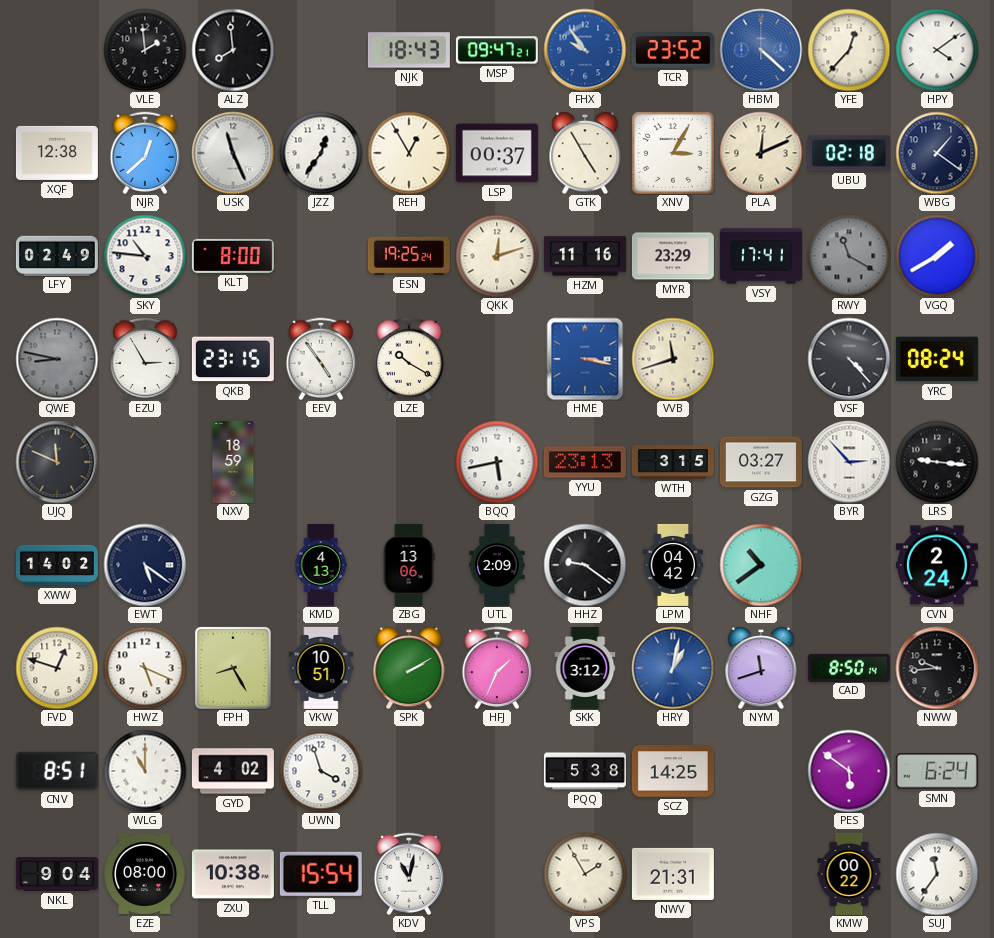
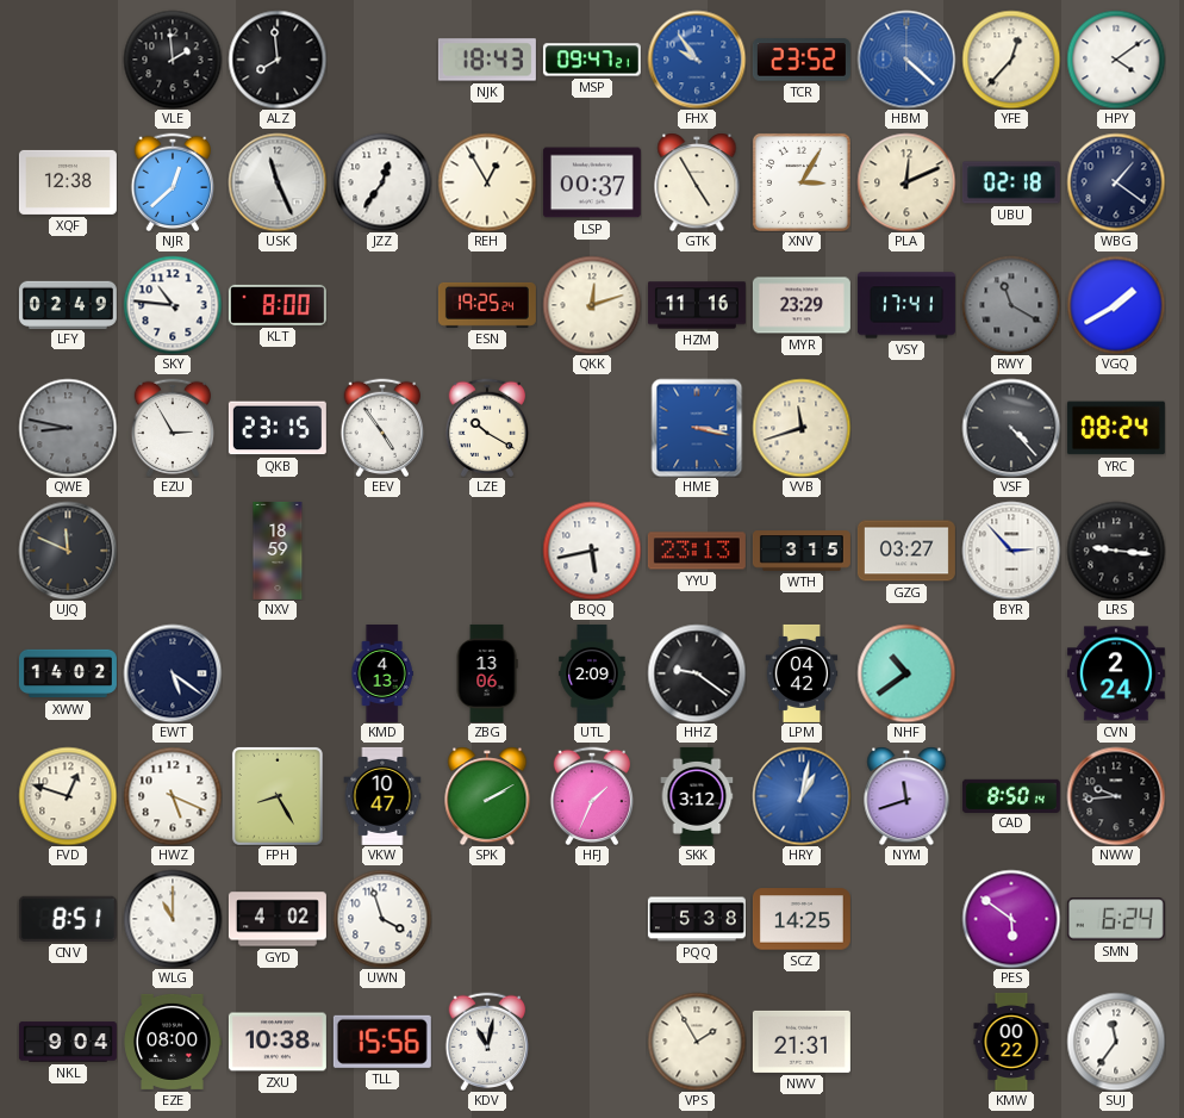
VKW: 10:51 -> 10:47 (382, 796)
TLL: 15:54 -> 15:56 (382, 1042)
